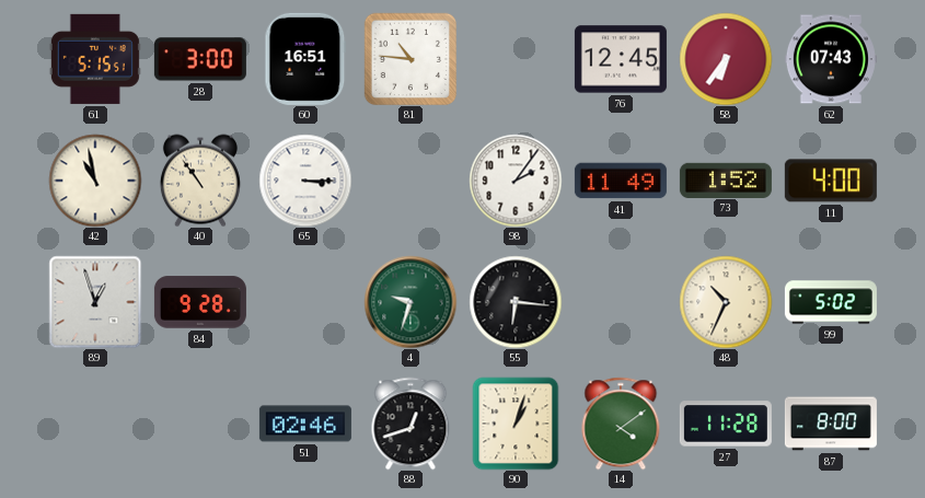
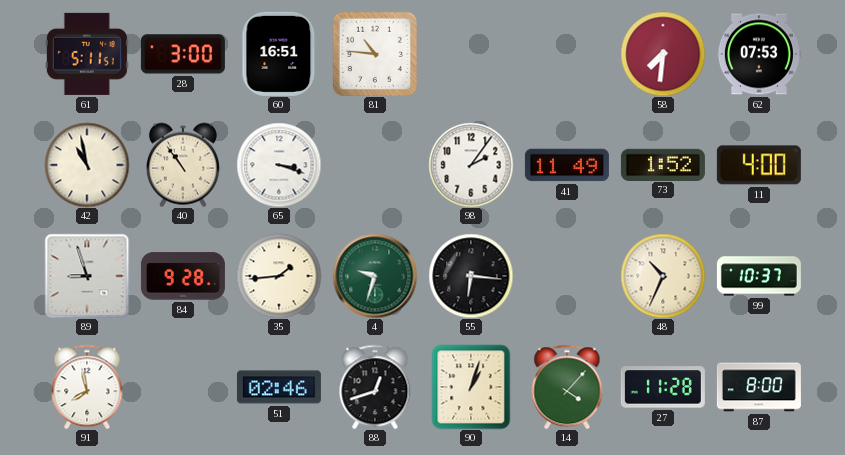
61: 5:15 -> 5:11 (87, 54)
76: 12:45 -> none (621, 59)
58: 6:36 -> 7:31 (663, 54)
62: 07:43 -> 07:53 (759, 54)
65: 3:15 -> 3:18 (279, 165)
89: 12:57 -> 8:57 (87, 276)
35: none -> 1:44 (279, 276)
99: 5:02 -> 10:37 (759, 276)
91: none -> 7:58 (87, 387)
14: 4:09 -> 4:07 (567, 387)
